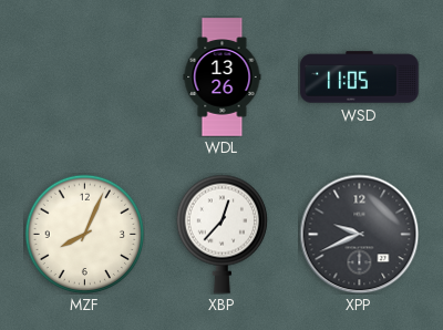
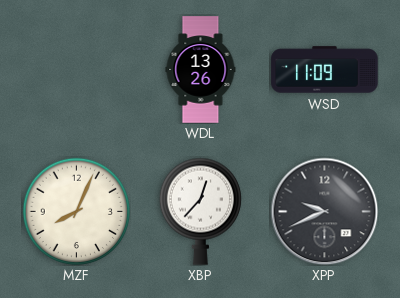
WSD: 11:05 -> 11:09 (325, 70)
